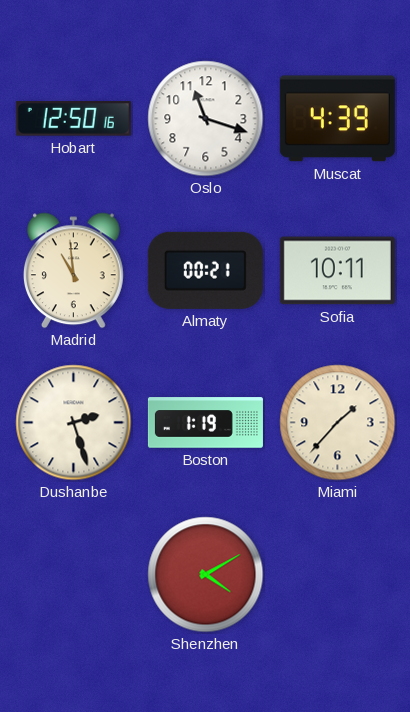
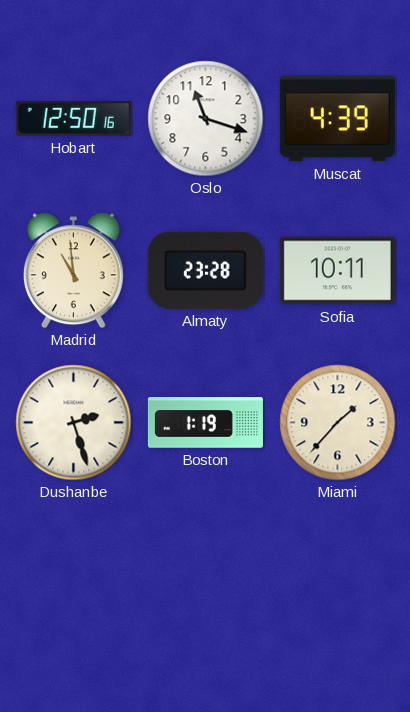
Almaty: 00:21 -> 23:28 (205, 270)
Shenzhen: 4:10 -> none (206, 575)
